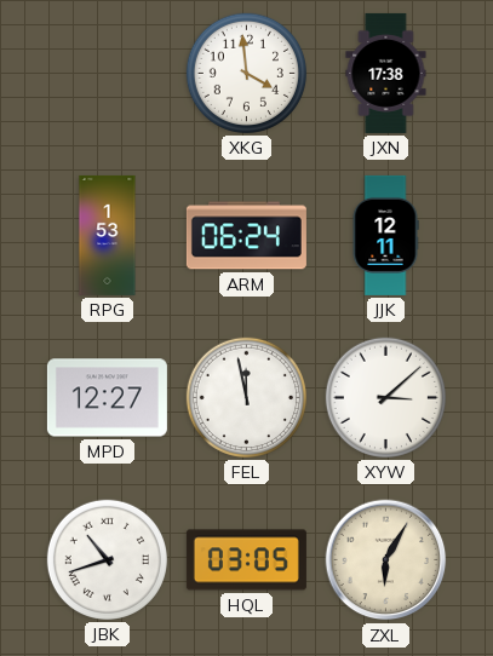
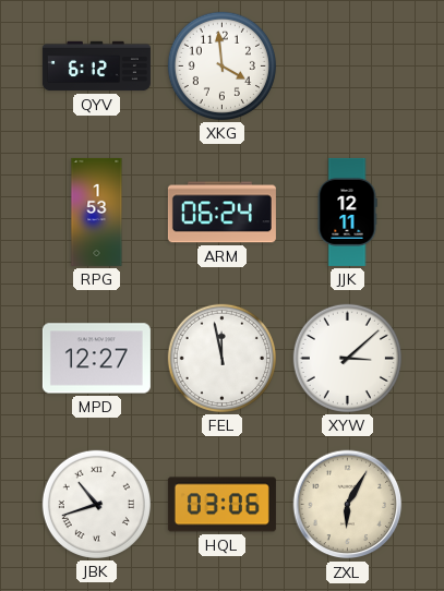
QYV: none -> 6:12 (96, 67)
JXN: 17:38 -> none (386, 73)
HQL: 03:05 -> 03:06 (221, 505)
